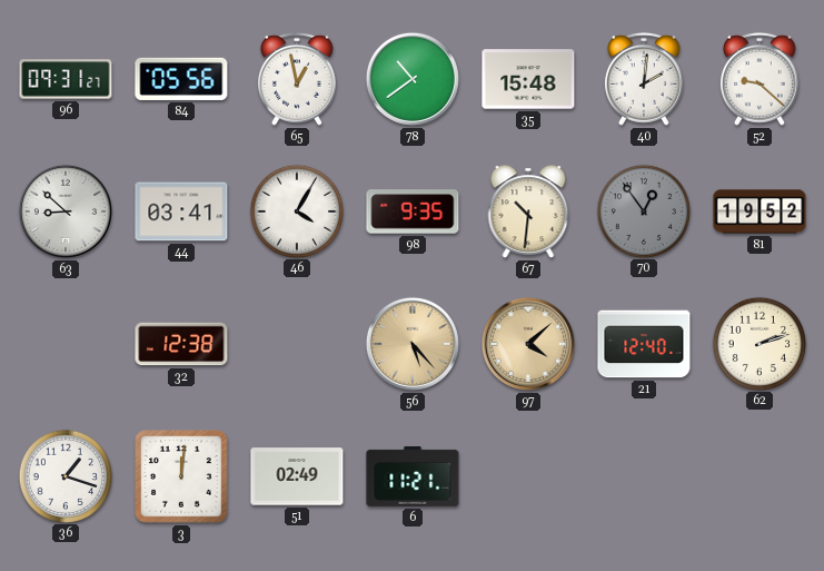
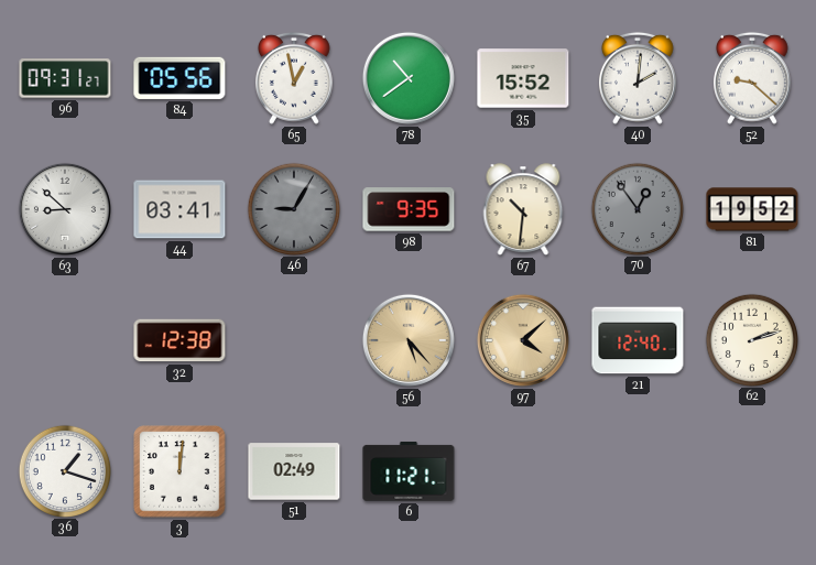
35: 15:48 -> 15:52 (523, 78)
46: 4:05 -> 9:05 (293, 208)
46 dial: white -> grey (293, 208)
